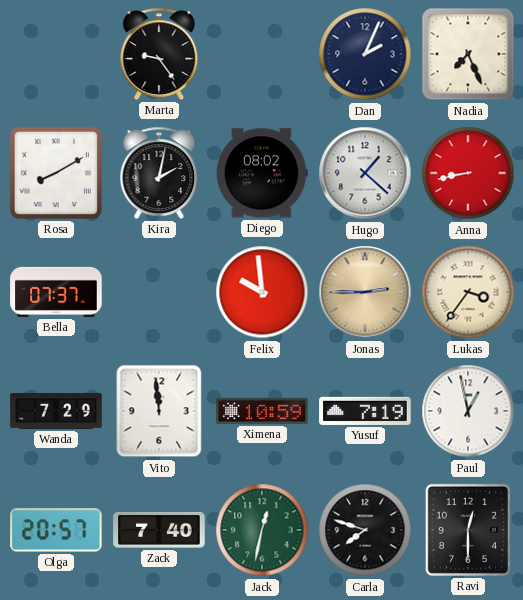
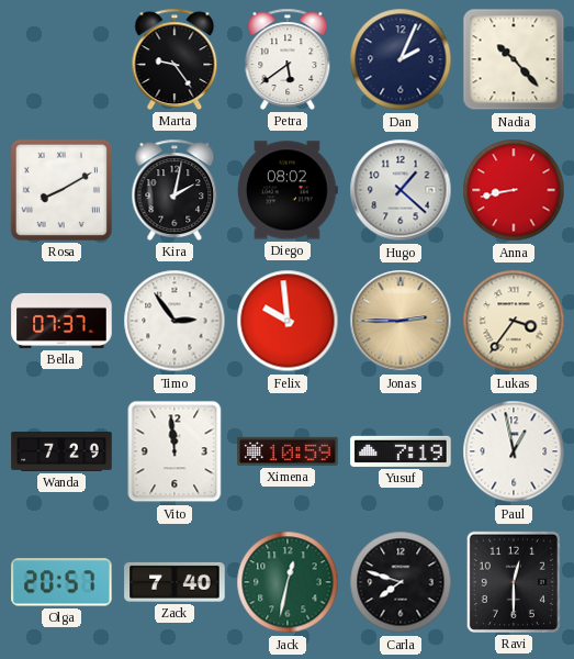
Petra: none -> 5:39 (288, 59)
Nadia: 7:26 -> 10:23 (514, 59)
Timo: none -> 2:54 (175, 321)
